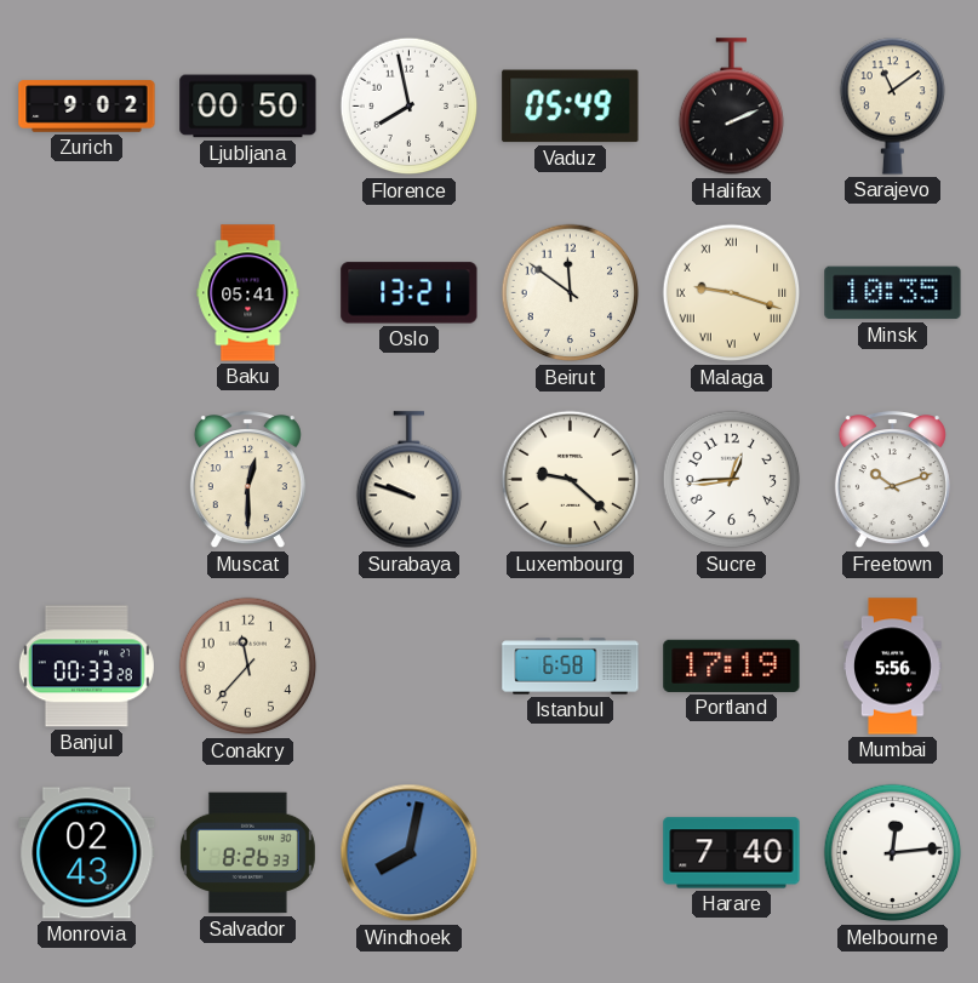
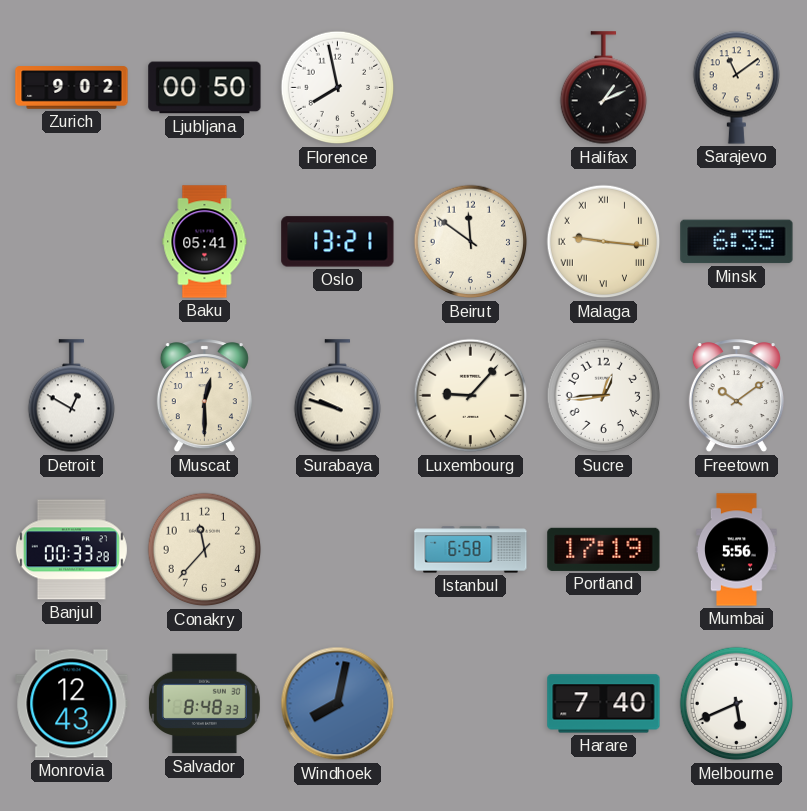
Vaduz: 05:49 -> none (571, 107)
Halifax: 2:11 -> 1:11 (603, 88)
Malaga: 9:18 -> 9:16 (604, 242)
Minsk: 10:35 -> 6:35 (737, 242)
Detroit: none -> 12:50 (71, 396)
Luxembourg: 9:22 -> 9:07 (471, 396)
Freetown: 10:12 -> 10:09 (736, 396)
Monrovia: 02:43 -> 12:43 (72, 704)
Salvador: 8:26 -> 8:48 (204, 704)
Melbourne: 12:14 -> 5:41 (737, 704)
